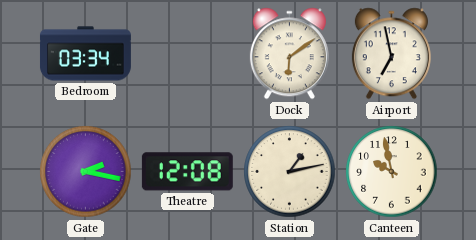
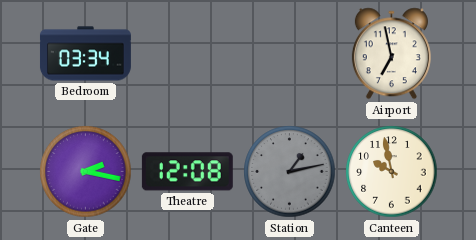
Dock: 6:09 -> none (289, 54)
Station dial: cream -> grey (290, 172)
